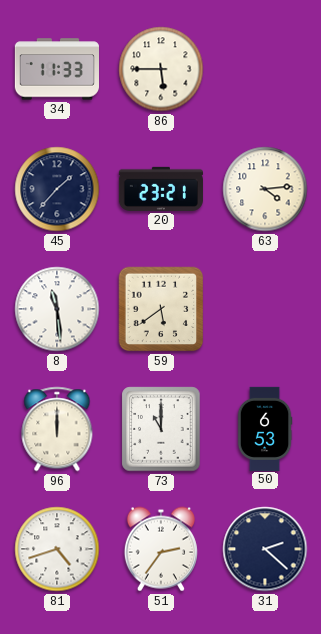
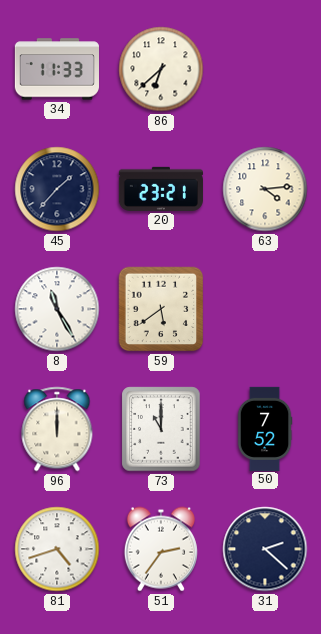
86: 5:45 -> 6:38 (161, 69)
8: 11:29 -> 11:25 (57, 309)
50: 6:53 -> 7:52 (265, 428)
